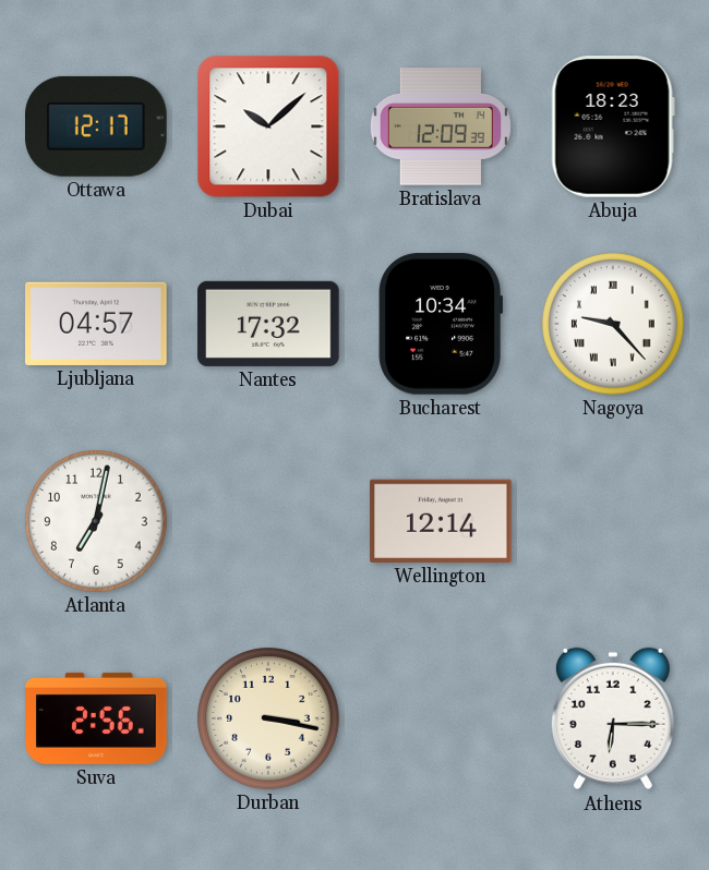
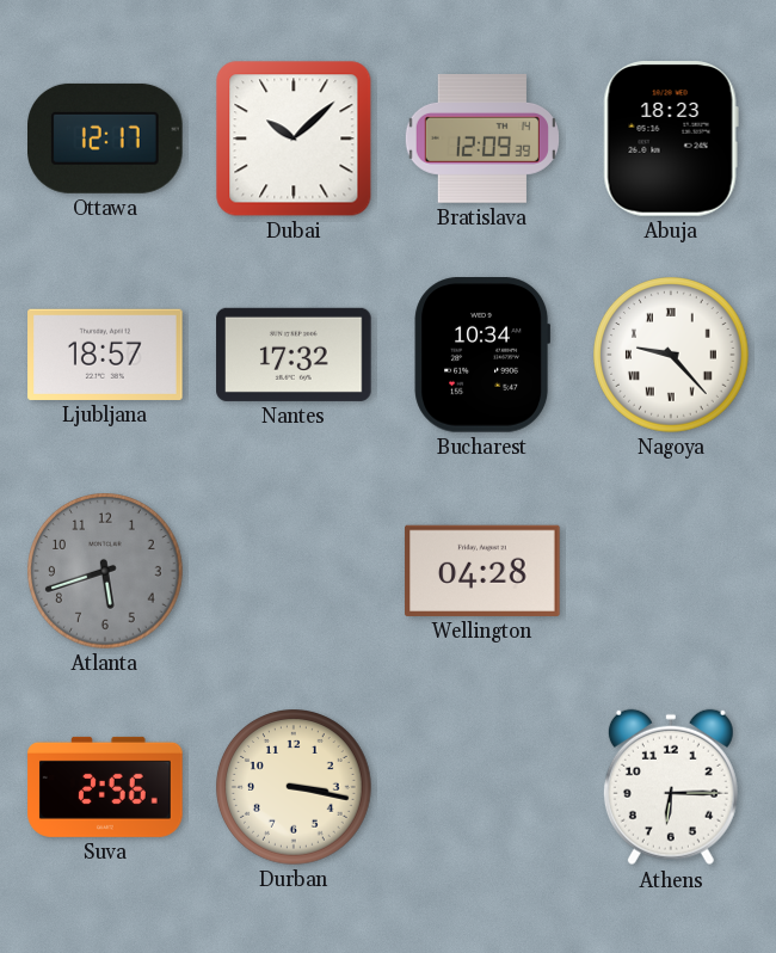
Ljubljana: 04:57 -> 18:57 (105, 355)
Atlanta: 7:02 -> 5:42 (106, 572)
Atlanta dial: white -> grey (106, 572)
Wellington: 12:14 -> 04:28 (482, 571)
